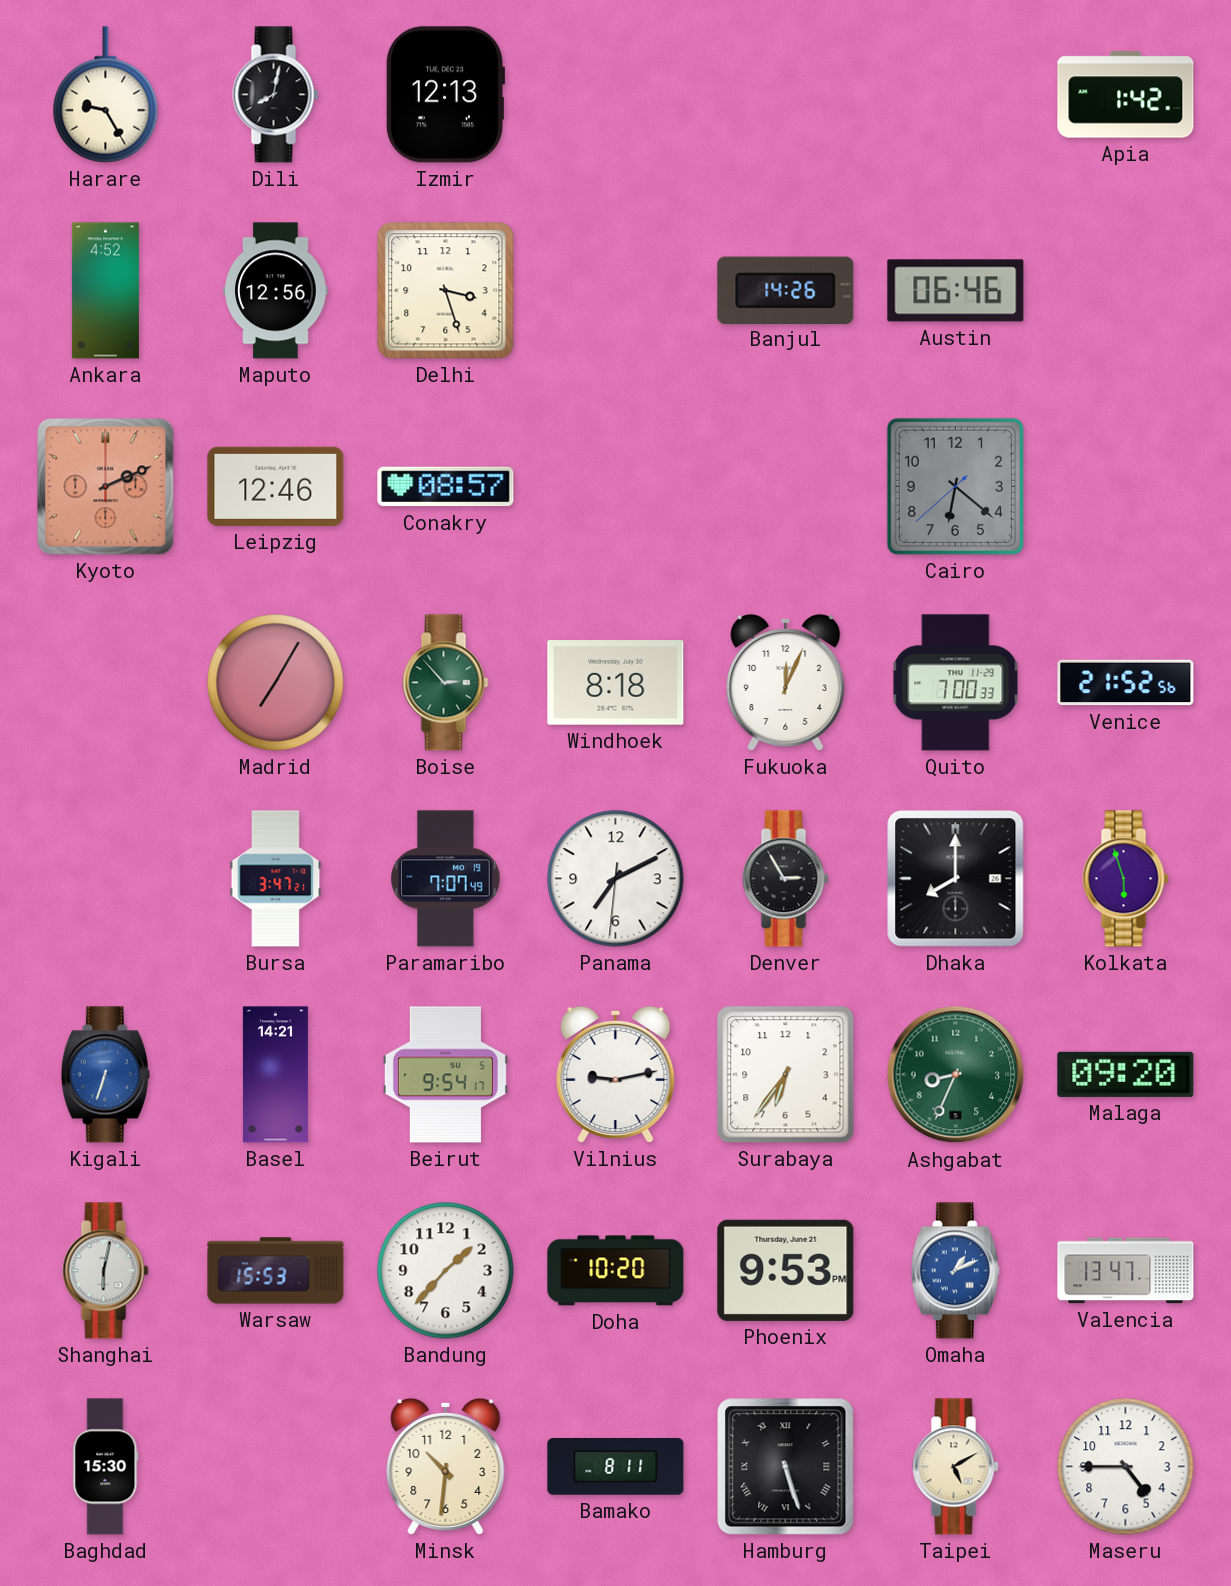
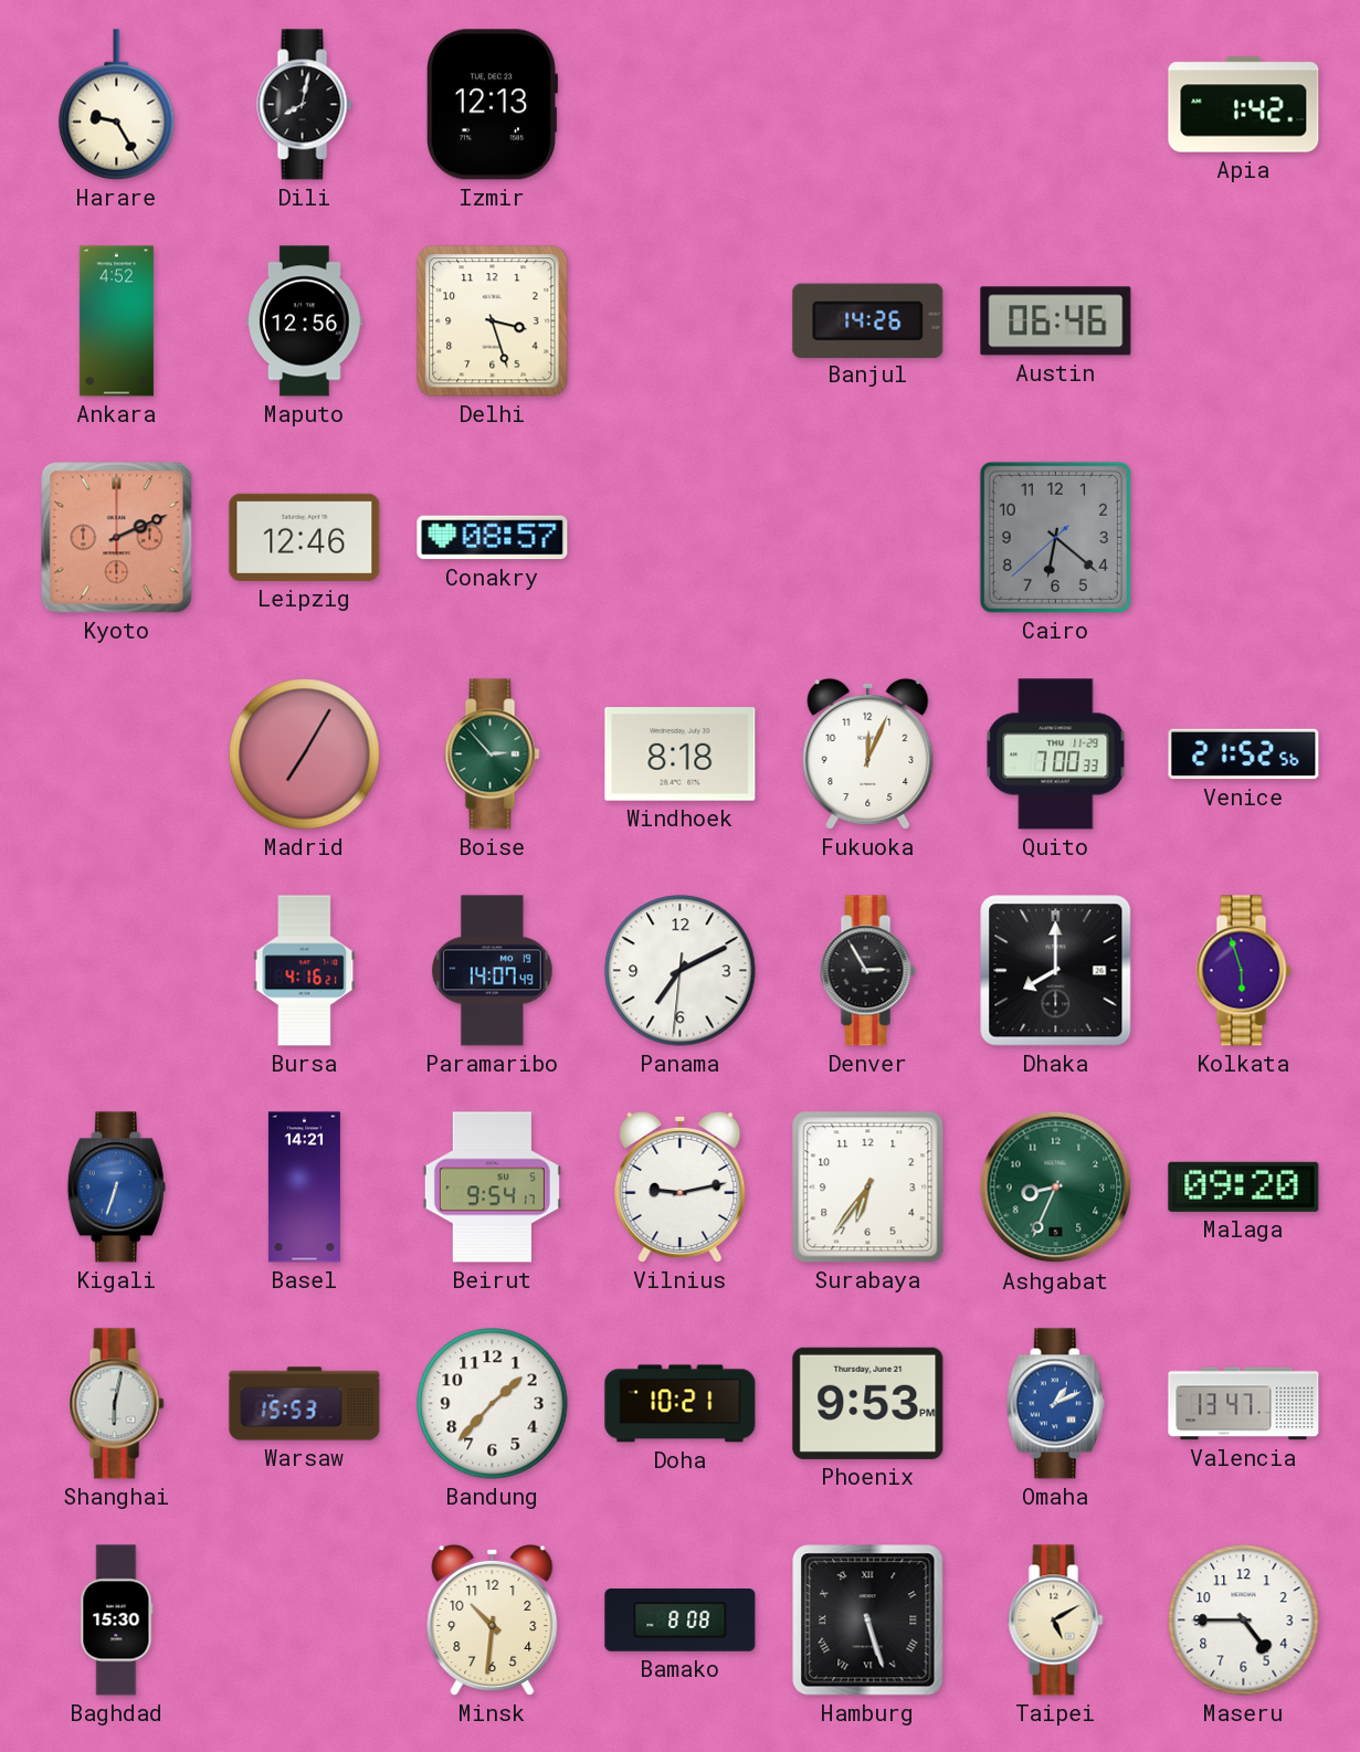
Bursa: 3:47 -> 4:16 (305, 971)
Paramaribo: 7:07 -> 14:07 (493, 971)
Doha: 10:20 -> 10:21 (681, 1404)
Bamako: 8:11 -> 8:08 (681, 1621)
